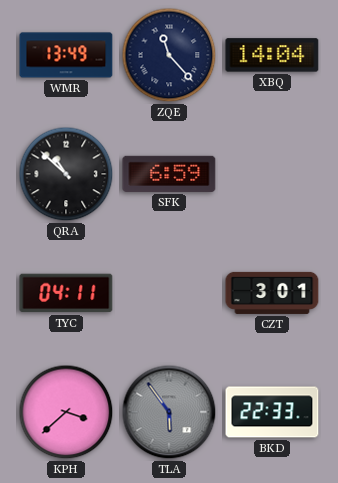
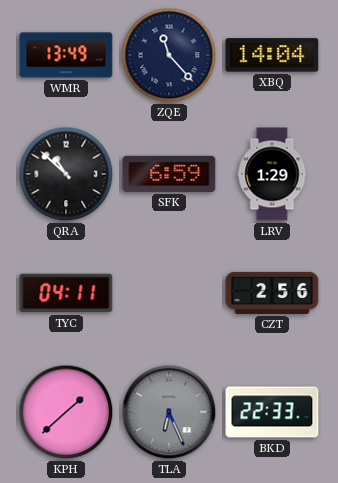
LRV: none -> 1:29 (272, 174)
CZT: 3:01 -> 2:56 (272, 293)
KPH: 3:38 -> 1:38 (66, 412)
TLA: 5:54 -> 6:26 (169, 412)
